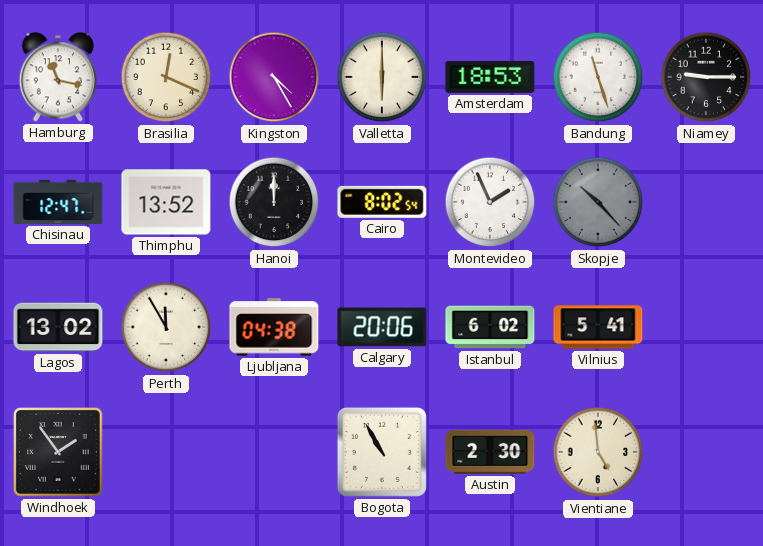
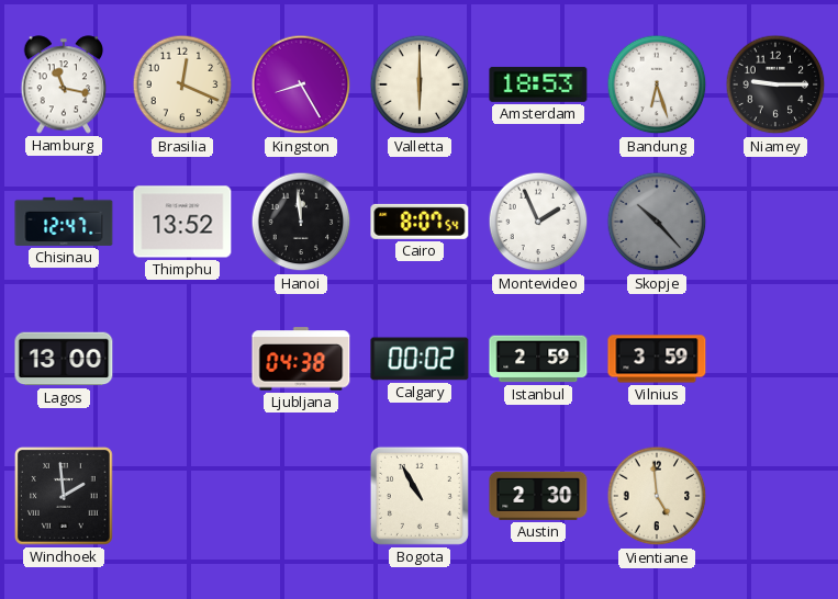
Kingston: 4:25 -> 8:25 (301, 84)
Bandung: 11:27 -> 6:27 (657, 84)
Hanoi: 12:00 -> 11:59 (301, 222)
Cairo: 8:02 -> 8:07 (420, 222)
Lagos: 13:02 -> 13:00 (64, 359)
Perth: 11:55 -> none (166, 327)
Calgary: 20:06 -> 00:02 (420, 359)
Istanbul: 6:02 -> 2:59 (538, 359)
Vilnius: 5:41 -> 3:59 (657, 359)
Windhoek: 1:54 -> 1:59 (65, 497)
